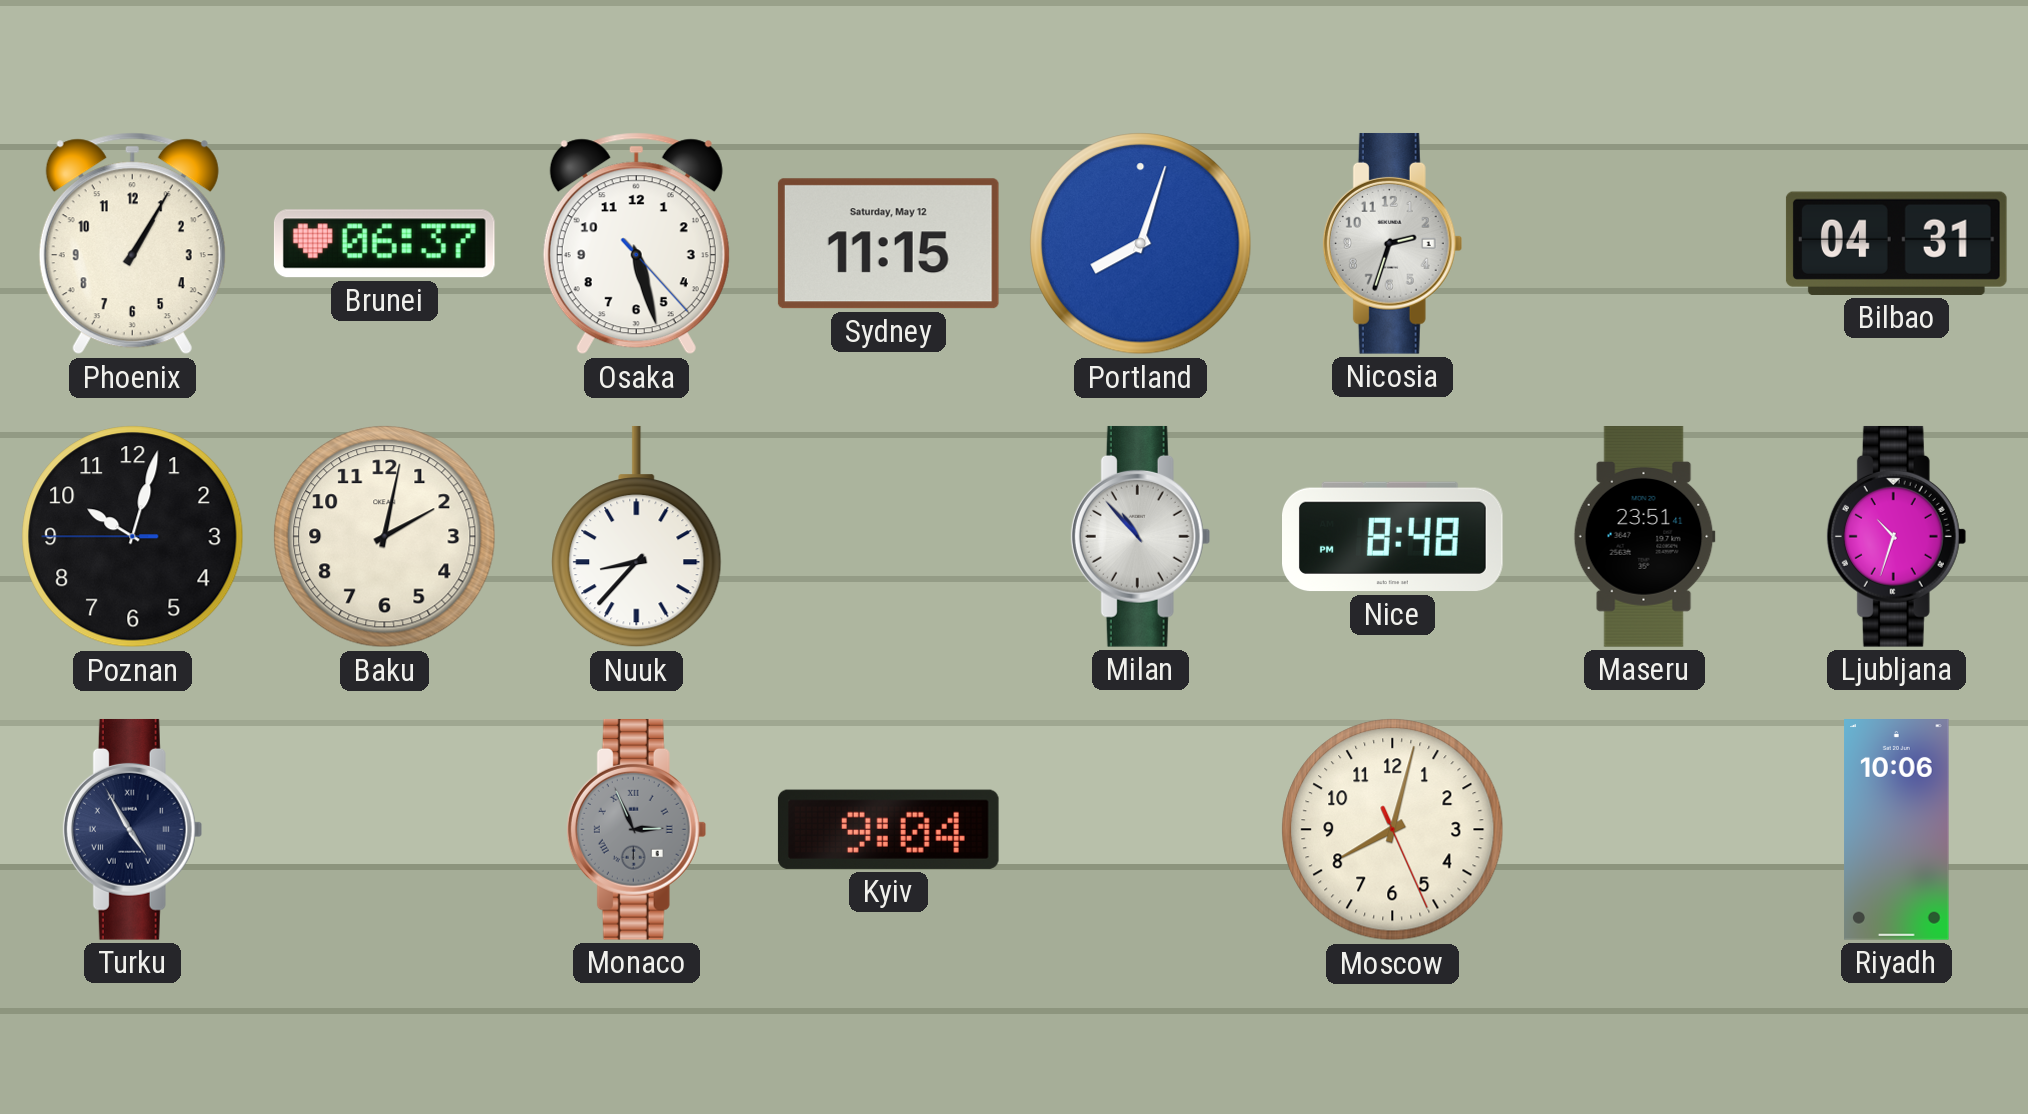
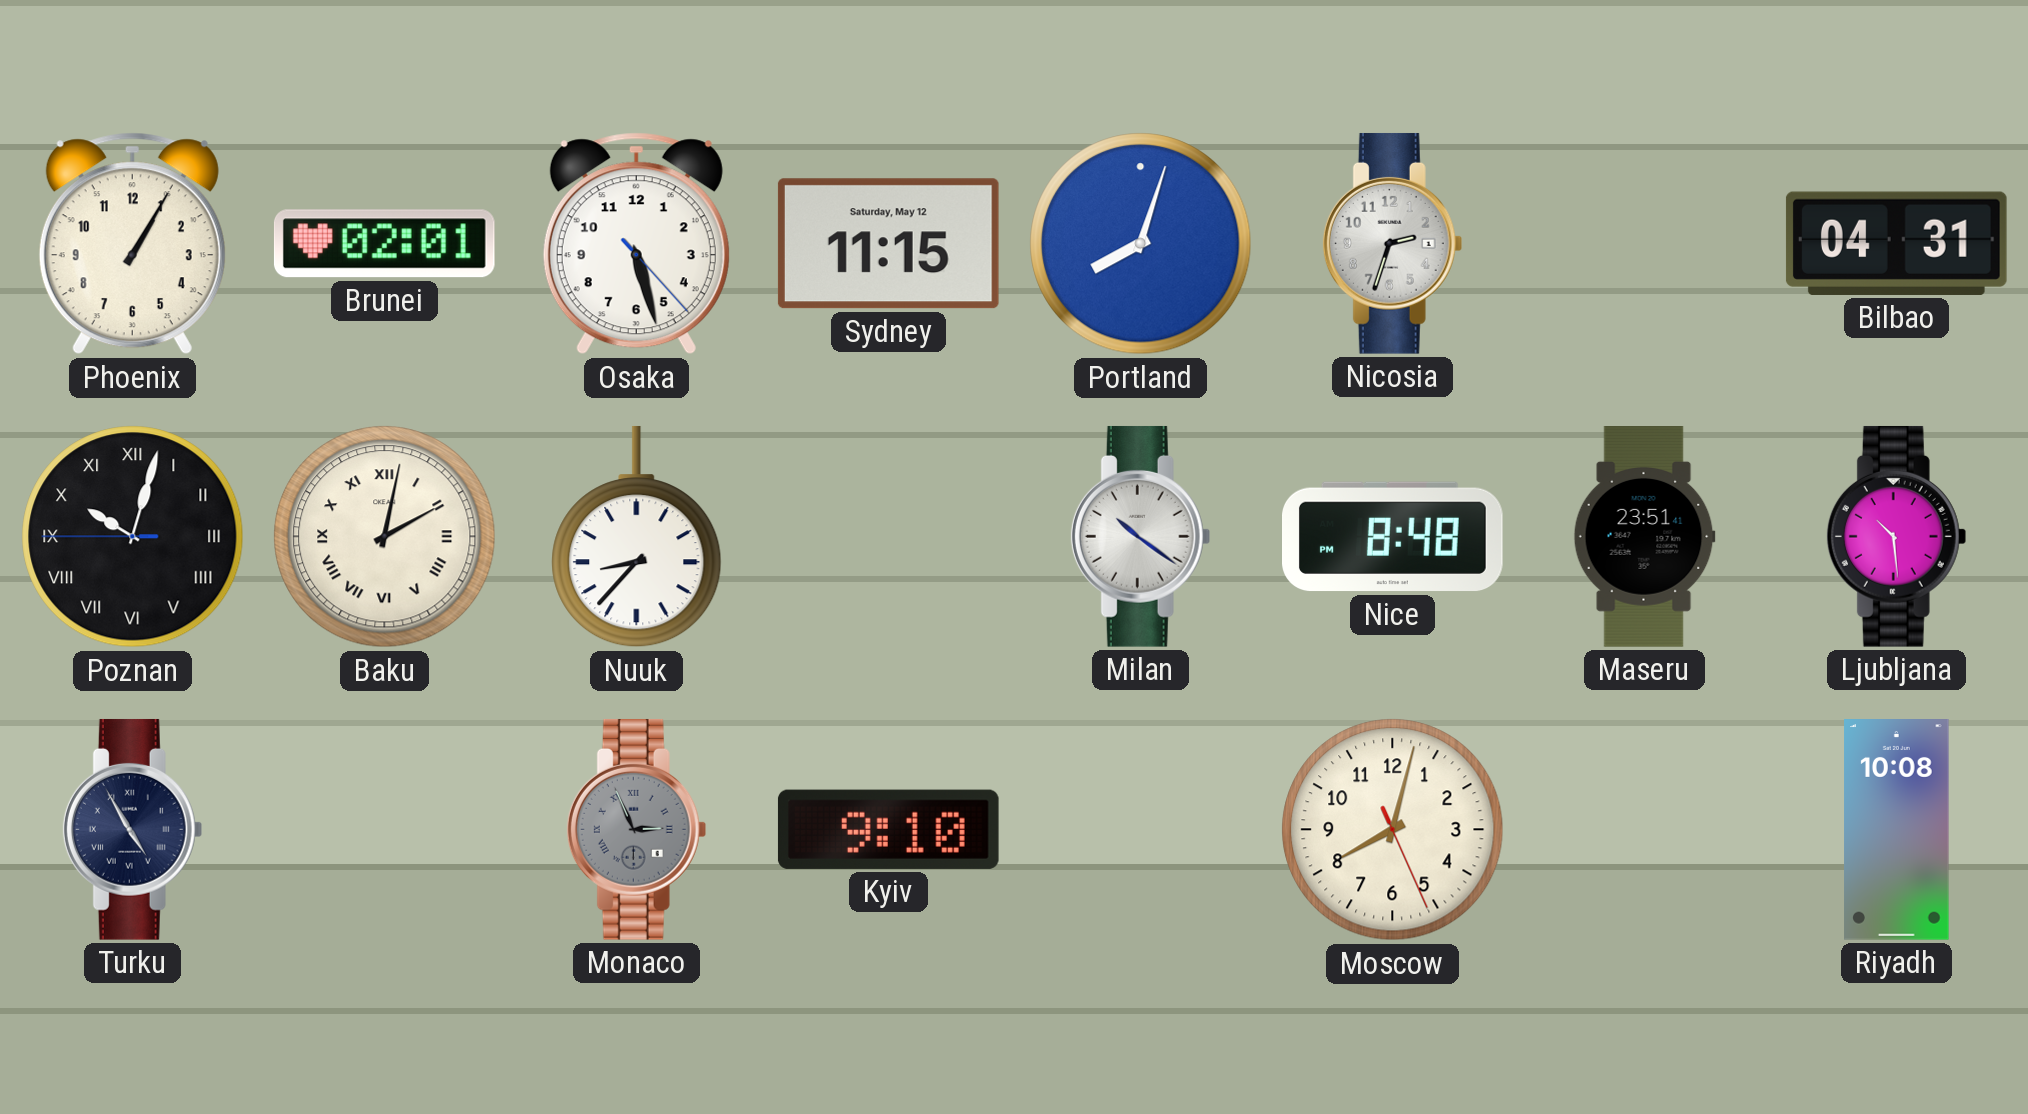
Brunei: 06:37 -> 02:01 (384, 244)
Poznan numerals: Arabic -> Roman (133, 537)
Baku numerals: Arabic -> Roman (385, 537)
Milan: 10:53 -> 10:21 (1141, 536)
Ljubljana: 10:33 -> 10:29 (1897, 536)
Kyiv: 9:04 -> 9:10 (888, 829)
Riyadh: 10:06 -> 10:08 (1897, 830)
